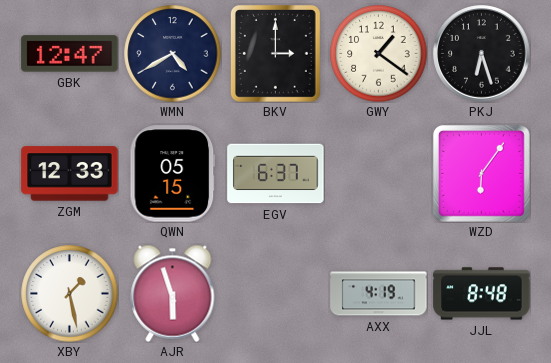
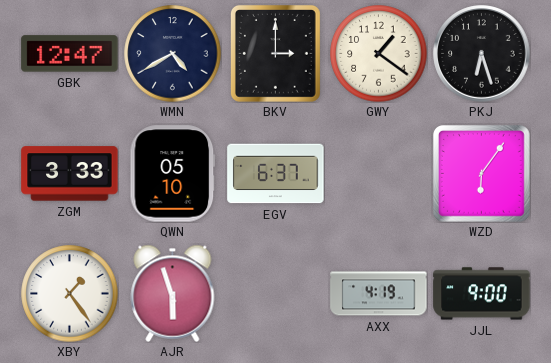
ZGM: 12:33 -> 3:33 (70, 174)
QWN: 05:15 -> 05:10 (173, 174)
XBY: 1:28 -> 1:24 (70, 294)
JJL: 8:48 -> 9:00 (482, 294)
